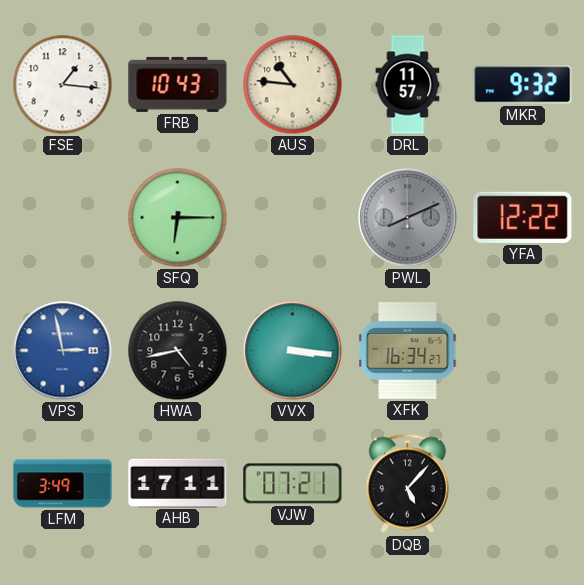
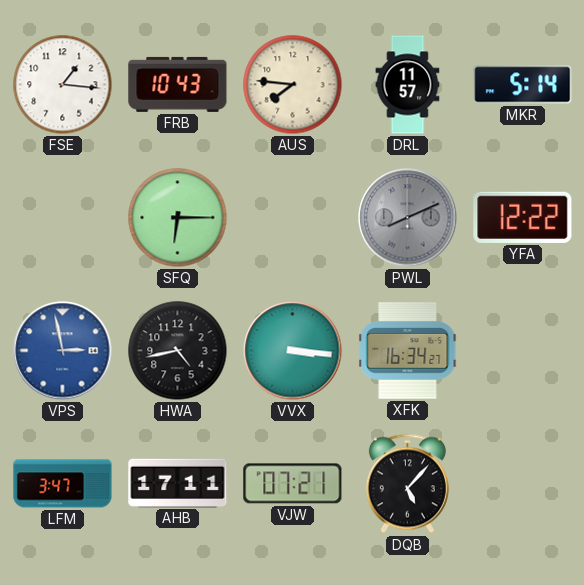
AUS: 10:46 -> 7:46 (293, 85)
MKR: 9:32 -> 5:14 (523, 85)
LFM: 3:49 -> 3:47 (63, 484)
